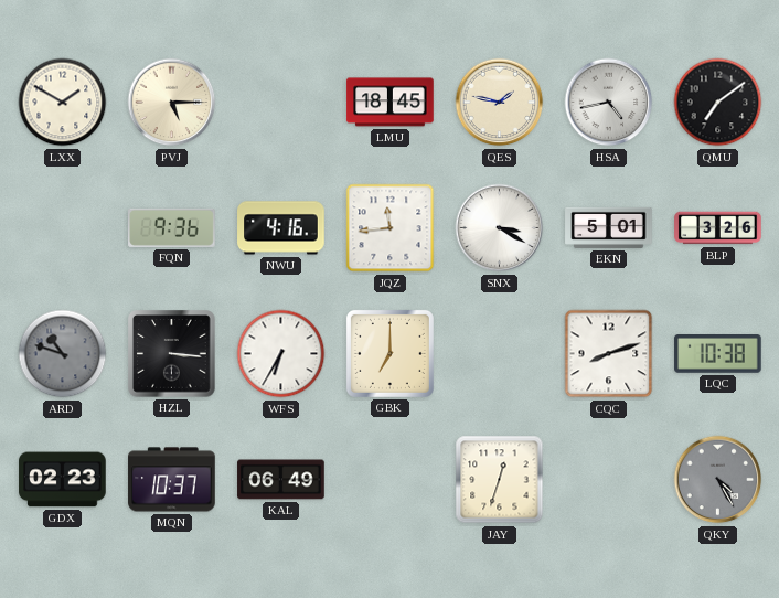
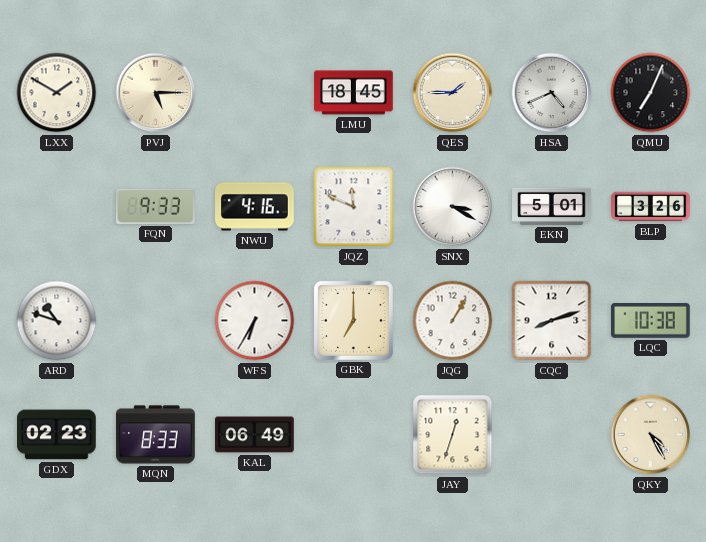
QES: 1:47 -> 1:45 (453, 93)
HSA: 4:43 -> 4:41 (552, 93)
QMU: 7:09 -> 7:04 (651, 93)
FQN: 9:36 -> 9:33 (156, 206)
JQZ: 11:44 -> 11:49 (354, 207)
ARD dial: grey -> white (57, 321)
HZL: 3:16 -> none (172, 354)
JQG: none -> 1:05 (453, 321)
MQN: 10:37 -> 8:33 (156, 435)
QKY dial: grey -> cream (651, 435)
